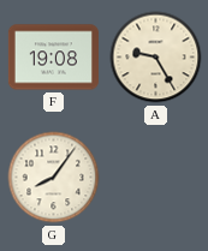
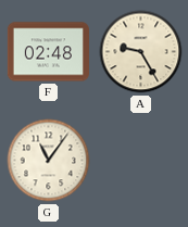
F: 19:08 -> 02:48 (48, 52)
G: 8:06 -> 11:06 (49, 161)
